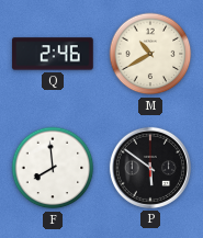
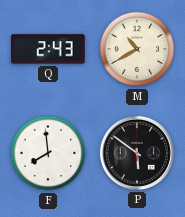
Q: 2:46 -> 2:43 (48, 49)
